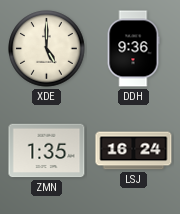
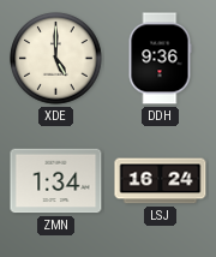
ZMN: 1:35 -> 1:34 (56, 181)
